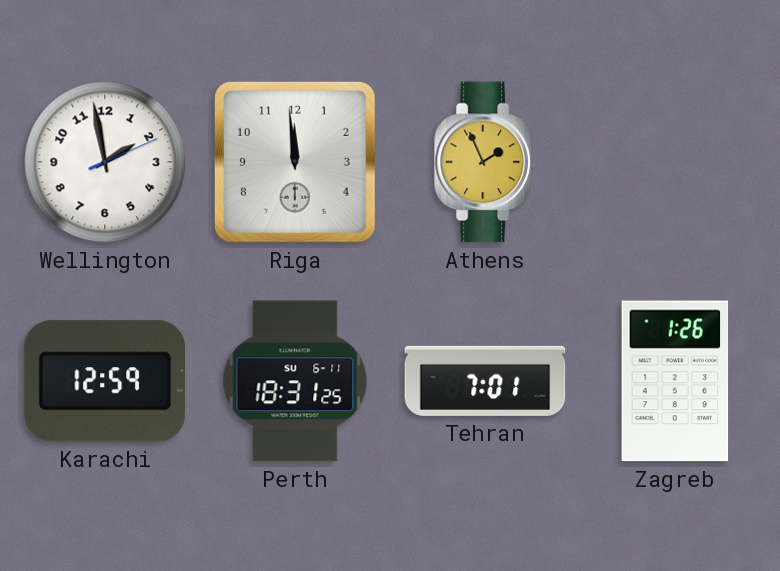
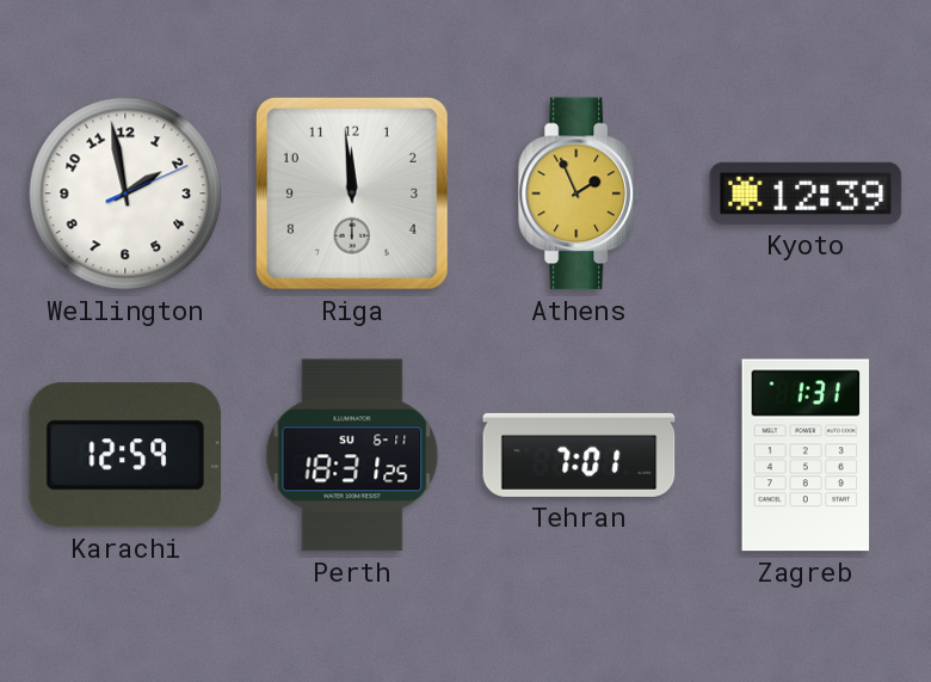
Kyoto: none -> 12:39 (806, 193)
Zagreb: 1:26 -> 1:31 (806, 455)
